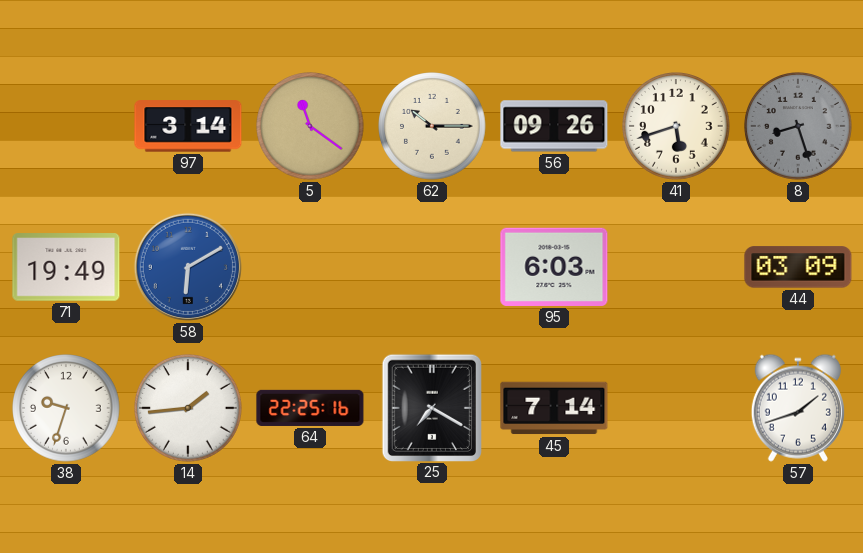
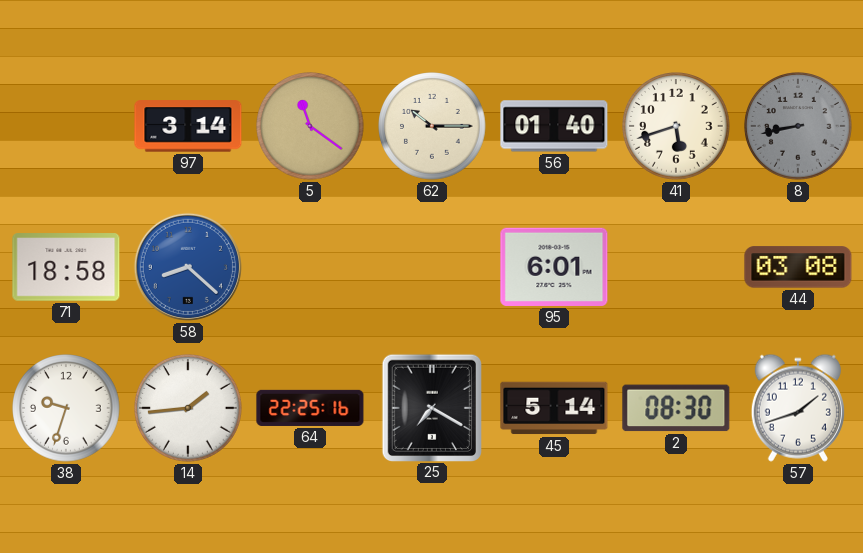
56: 09:26 -> 01:40 (554, 126)
8: 8:27 -> 8:43 (798, 126)
71: 19:49 -> 18:58 (66, 267)
58: 6:10 -> 8:22 (188, 267)
95: 6:03 -> 6:01 (554, 267)
44: 03:09 -> 03:08 (798, 267)
45: 7:14 -> 5:14 (554, 408)
2: none -> 08:30 (676, 408)
